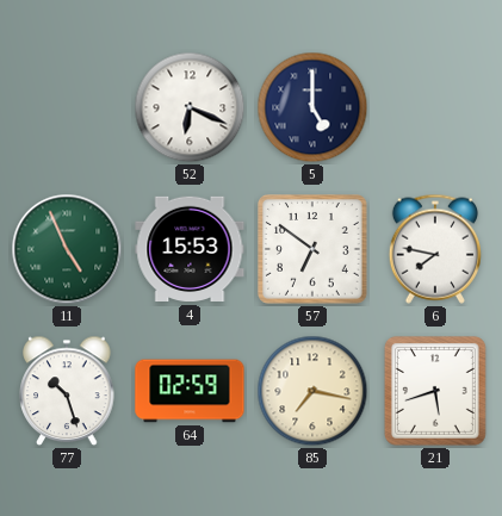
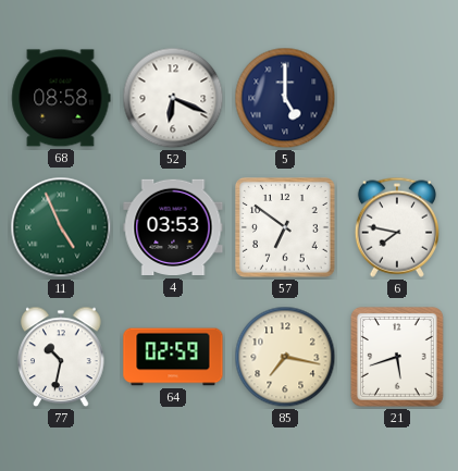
68: none -> 08:58 (61, 98)
4: 15:53 -> 03:53 (173, 227)
77: 10:27 -> 10:32 (61, 357)
